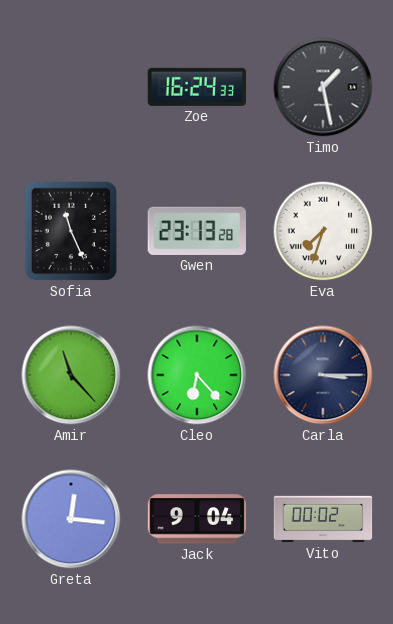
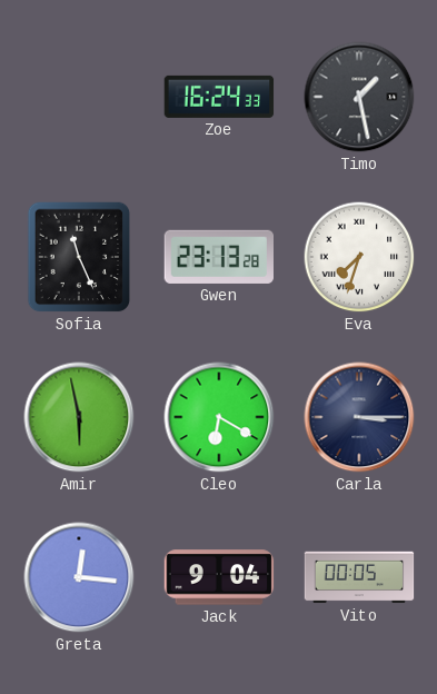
Amir: 11:23 -> 5:58 (79, 417)
Cleo: 6:23 -> 6:20 (219, 417)
Vito: 00:02 -> 00:05 (359, 577)
